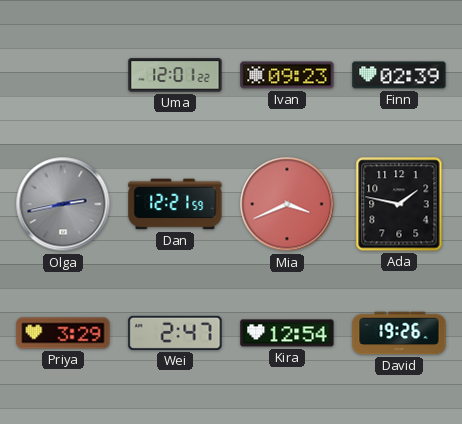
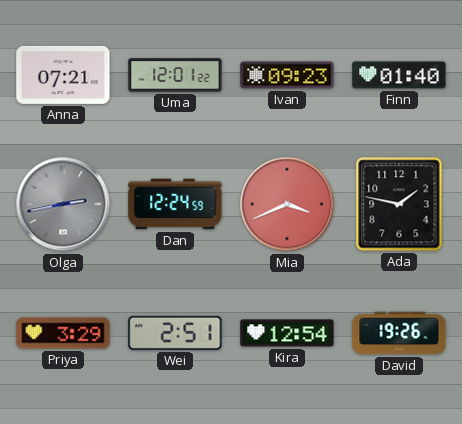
Anna: none -> 07:21 (63, 75)
Finn: 02:39 -> 01:40 (399, 75)
Dan: 12:21 -> 12:24 (175, 204)
Wei: 2:47 -> 2:51 (175, 333)
